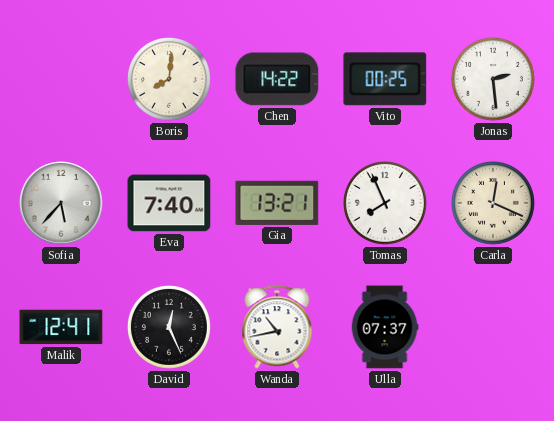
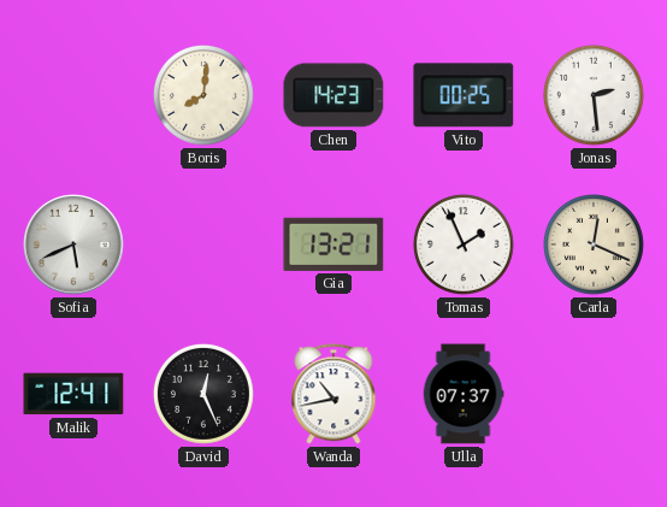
Chen: 14:22 -> 14:23 (333, 95)
Sofia: 5:37 -> 5:41 (73, 244)
Eva: 7:40 -> none (169, 203)
Tomas: 7:56 -> 1:56 (464, 244)
